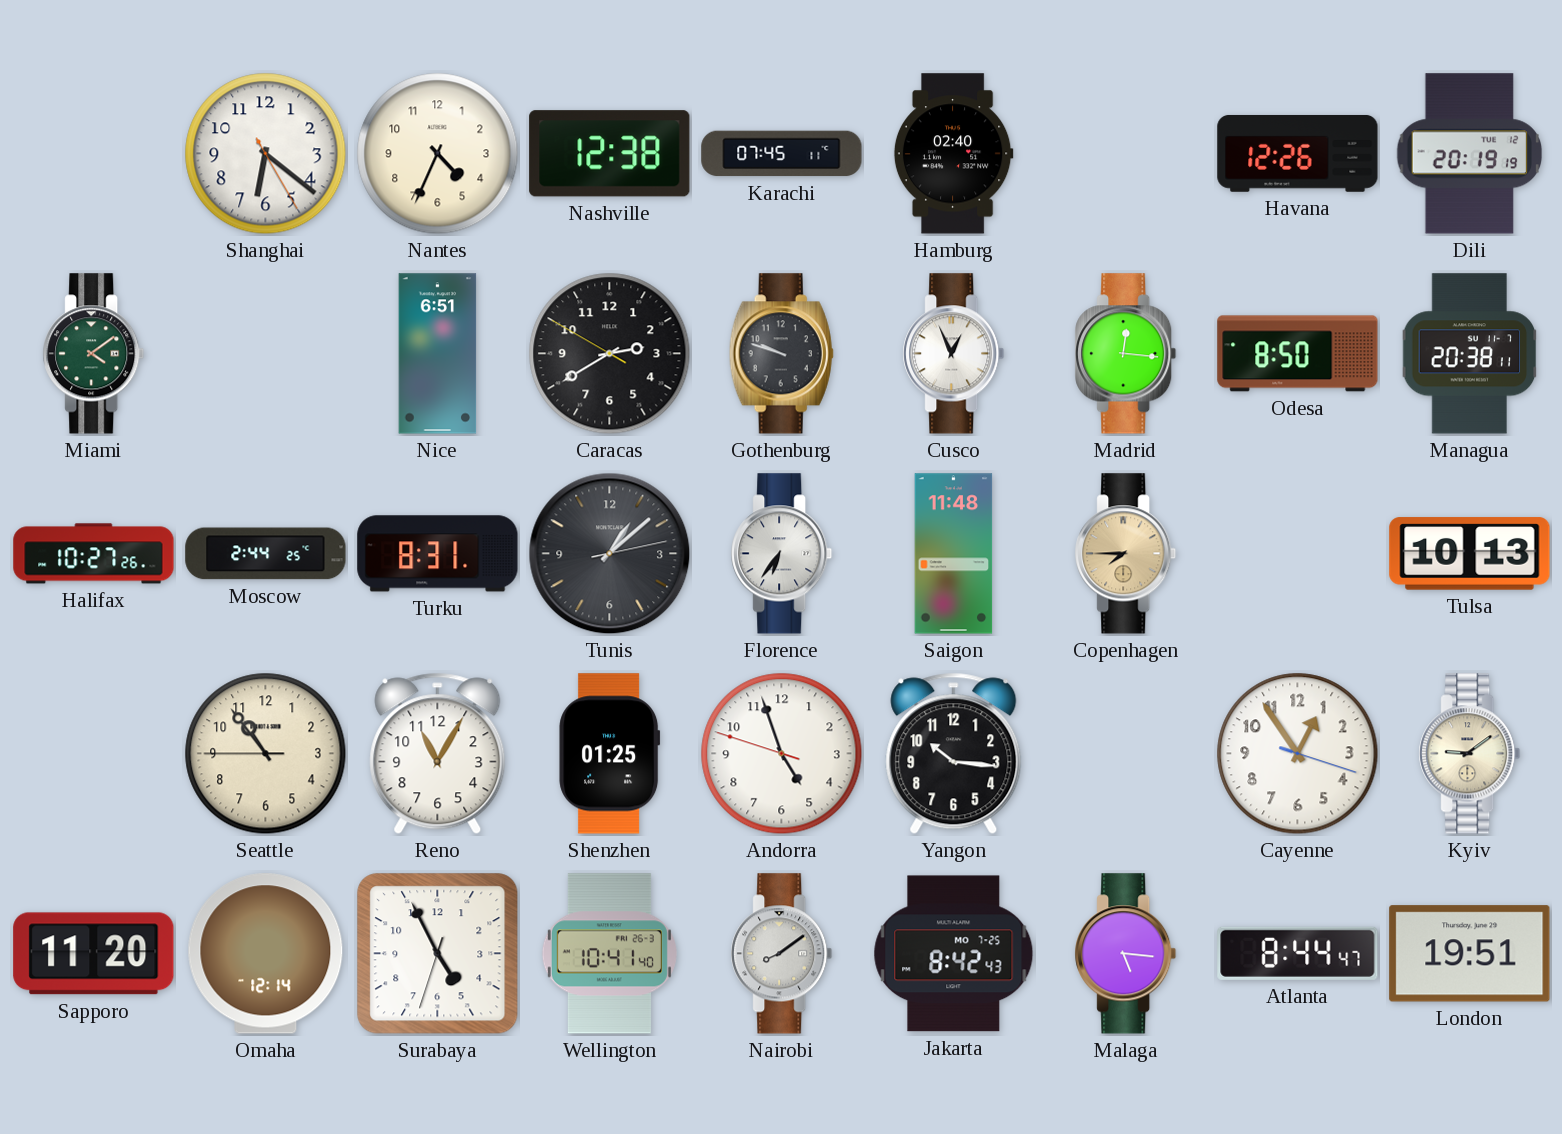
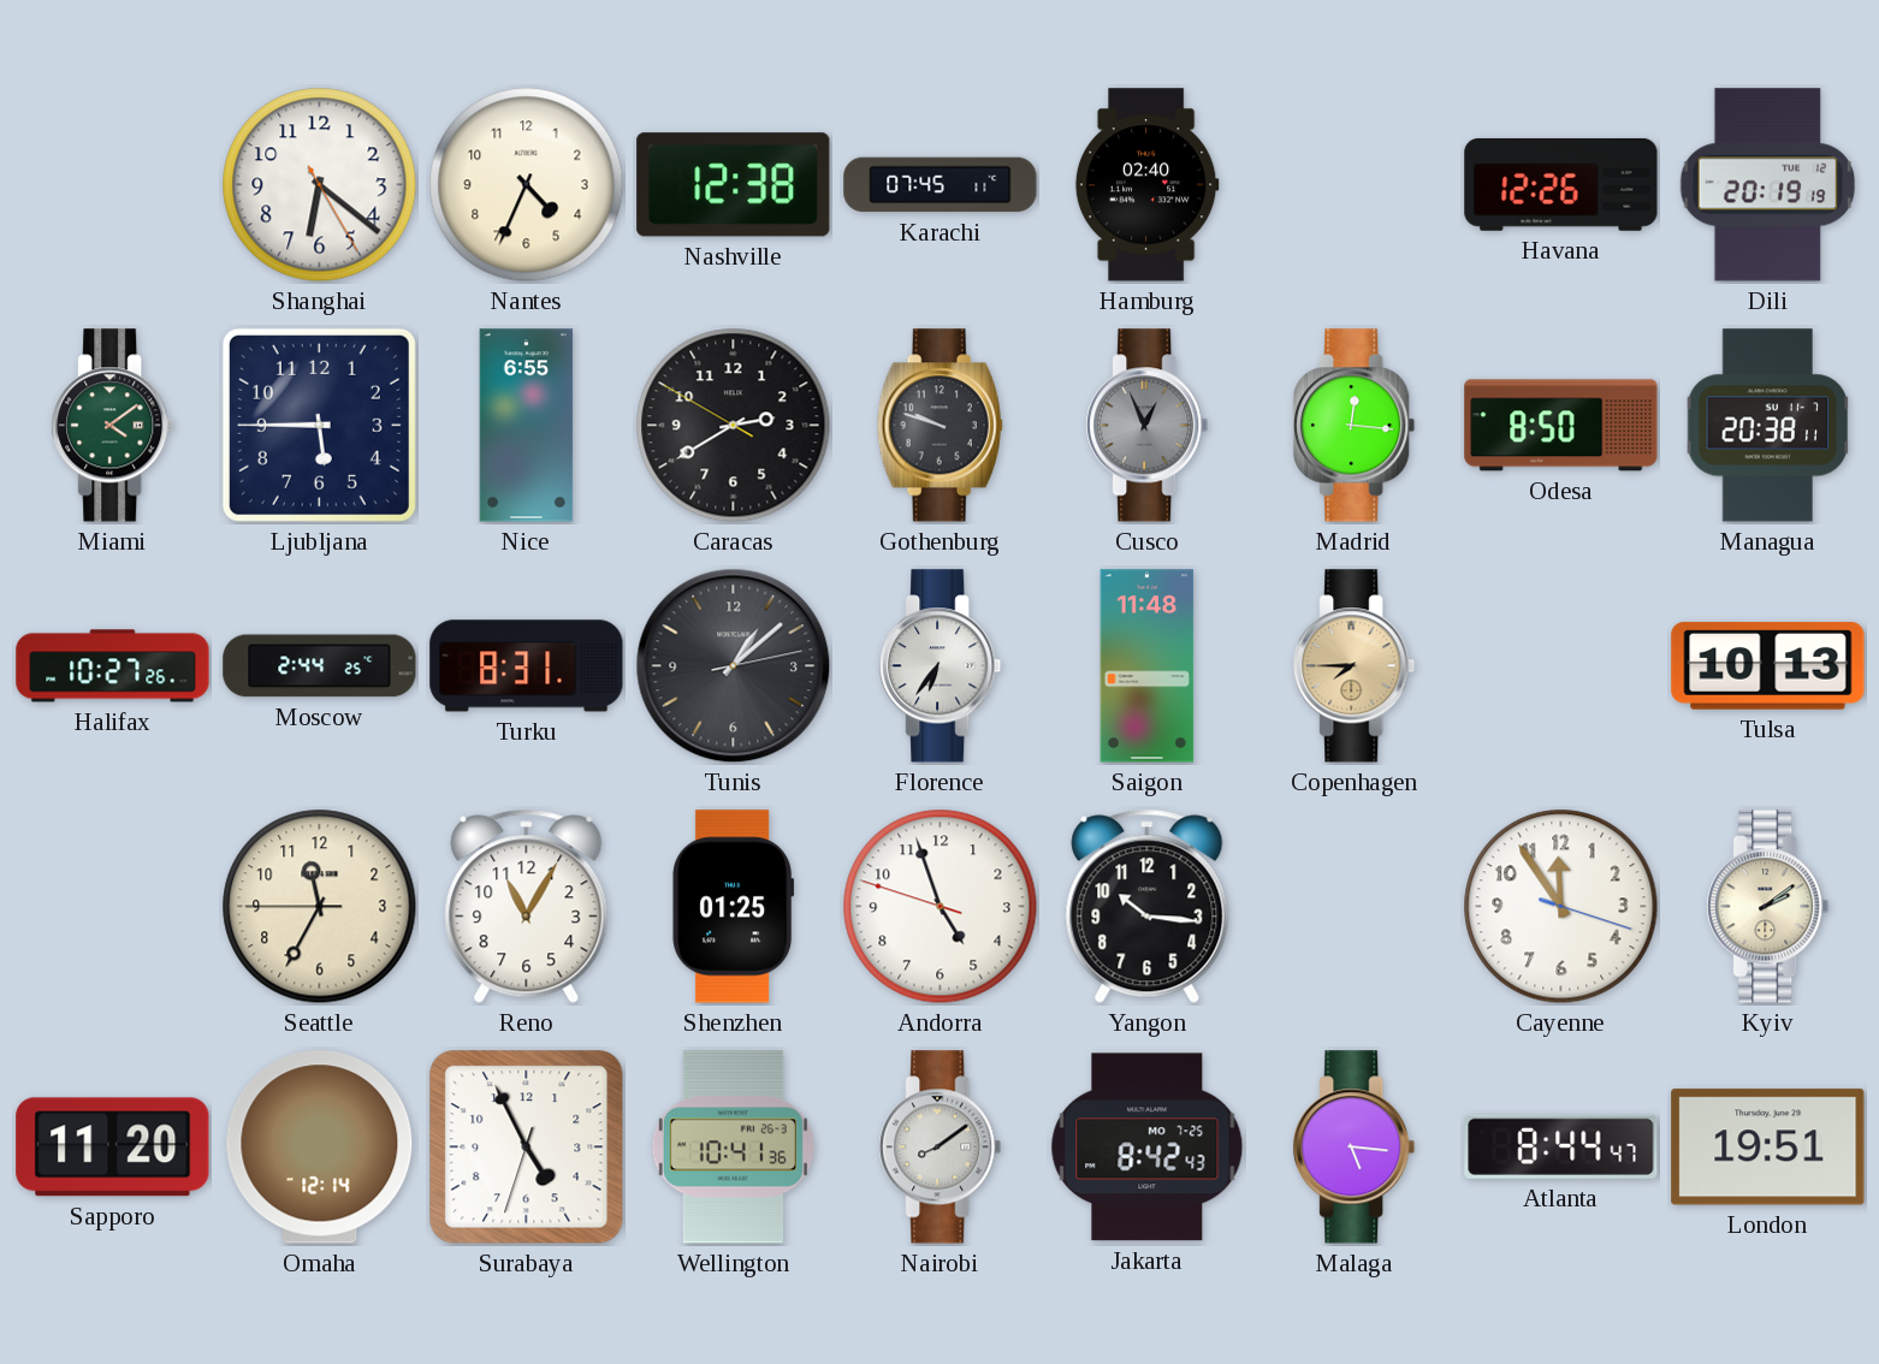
Ljubljana: none -> 5:45 (319, 425)
Nice: 6:51 -> 6:55 (527, 426)
Cusco dial: white -> grey (1148, 426)
Seattle: 10:53 -> 11:34 (320, 907)
Cayenne: 12:54 -> 11:54 (1561, 907)
Kyiv: 9:09 -> 2:09 (1768, 907)
Wellington: 10:41:40 -> 10:41:36 (733, 1147)
